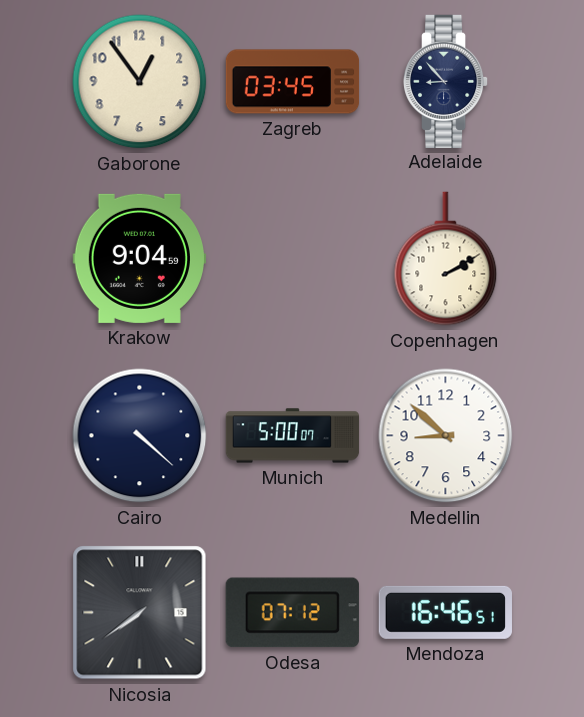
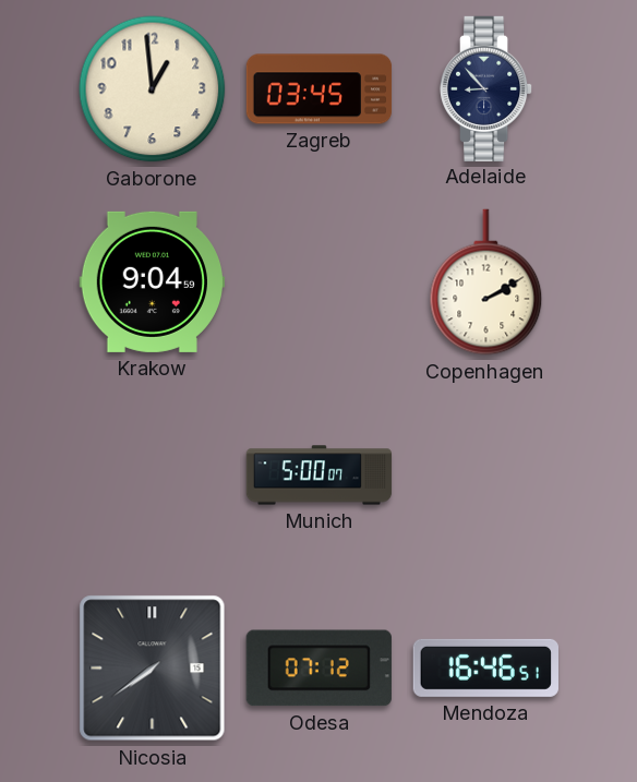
Gaborone: 12:54 -> 12:59 (153, 89)
Cairo: 4:22 -> none (140, 436)
Medellin: 8:52 -> none (446, 436)
